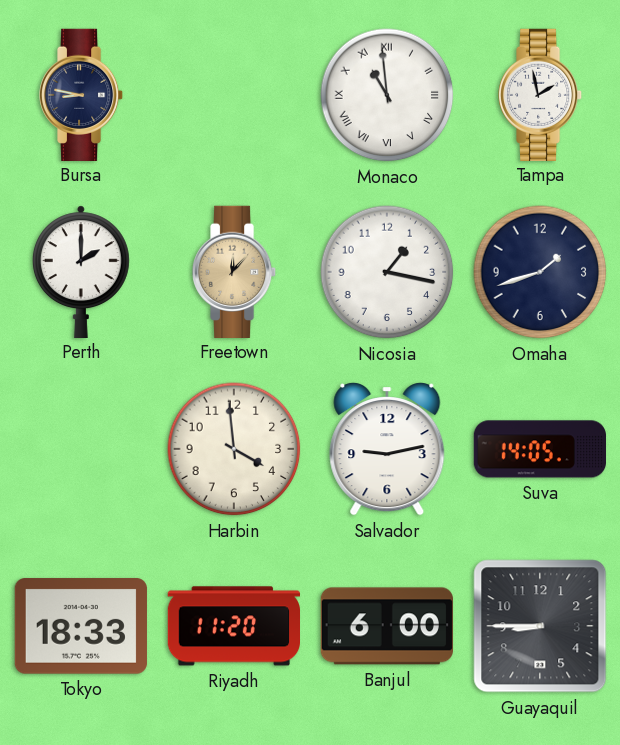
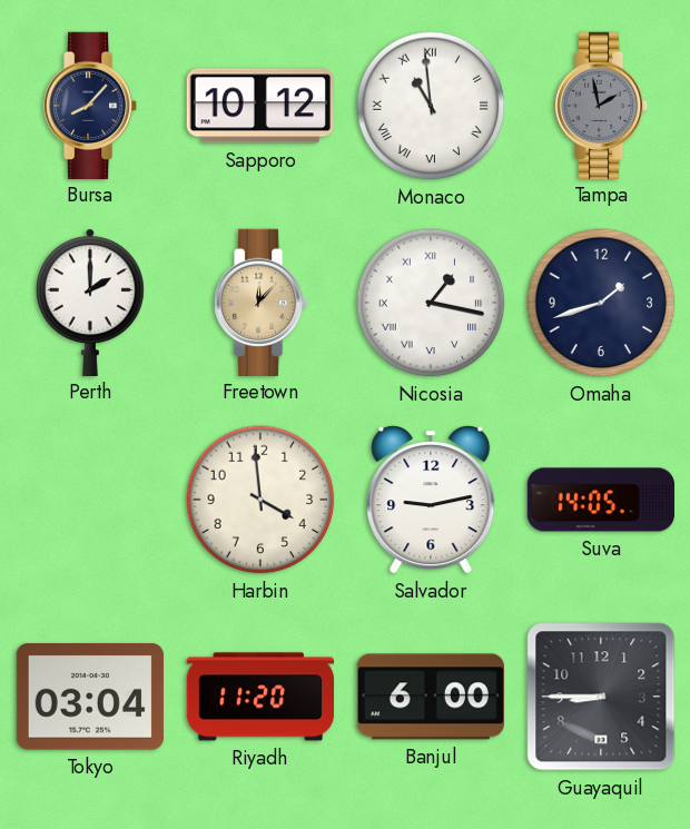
Bursa: 8:47 -> 8:07 (91, 105)
Sapporo: none -> 10:12 (260, 106)
Tampa dial: white -> grey (602, 105)
Nicosia numerals: Arabic -> Roman (431, 303)
Tokyo: 18:33 -> 03:04 (90, 697)
